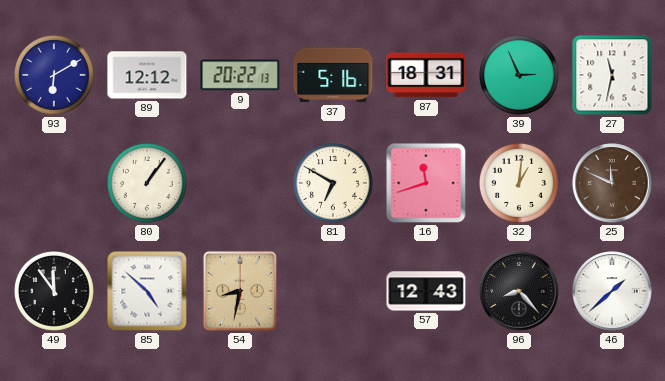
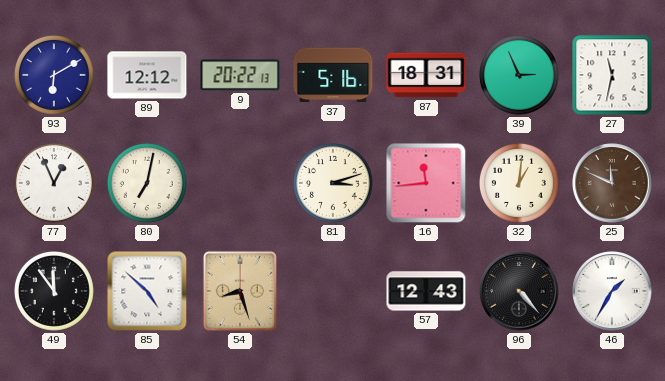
77: none -> 12:56 (54, 183)
80: 1:06 -> 7:02 (147, 183)
81: 6:50 -> 3:12 (333, 183)
16: 11:42 -> 11:44 (426, 183)
54: 8:32 -> 8:27 (240, 291)
96: 8:23 -> 4:23 (519, 291)
46: 1:38 -> 1:35 (612, 291)
